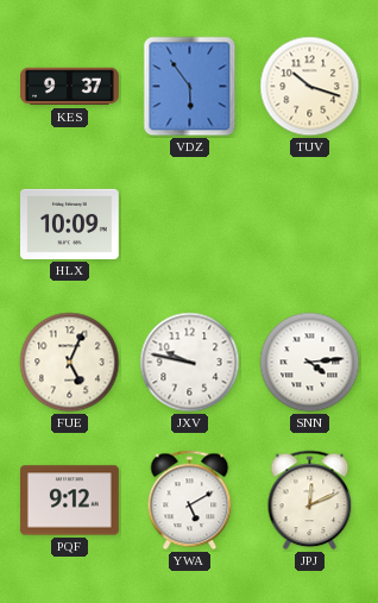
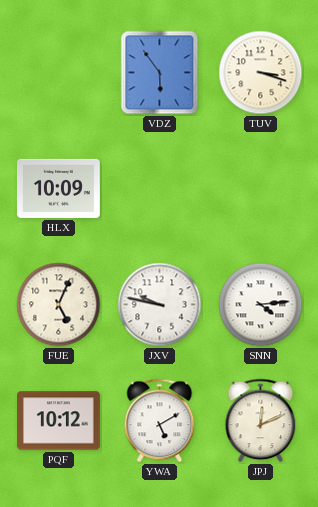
KES: 9:37 -> none (70, 87)
TUV: 10:18 -> 3:18 (261, 73)
PQF: 9:12 -> 10:12 (59, 421)
